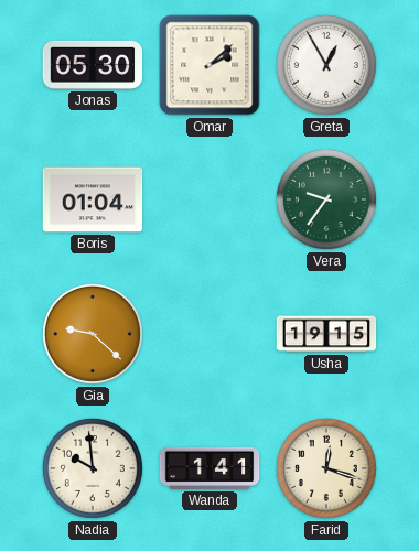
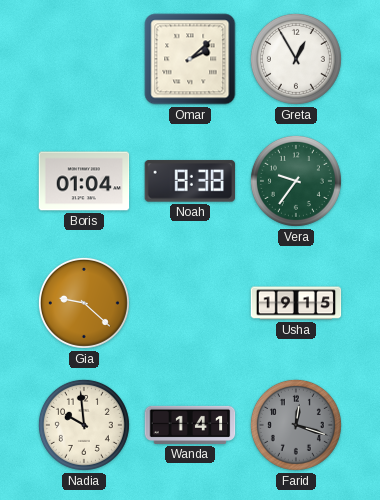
Jonas: 05:30 -> none (93, 65)
Noah: none -> 8:38 (190, 181)
Farid dial: cream -> grey (296, 425)
